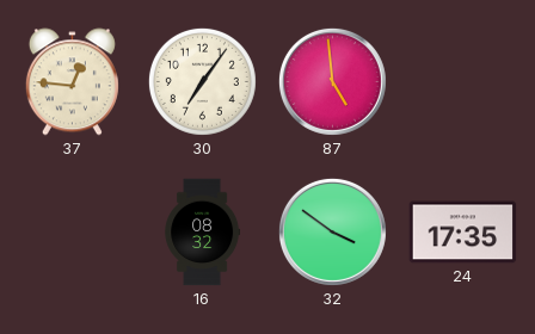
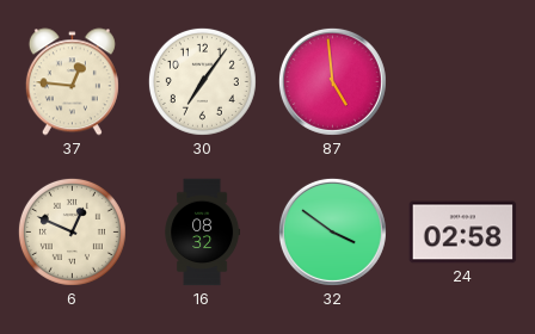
6: none -> 12:49 (72, 231)
24: 17:35 -> 02:58 (463, 233)
